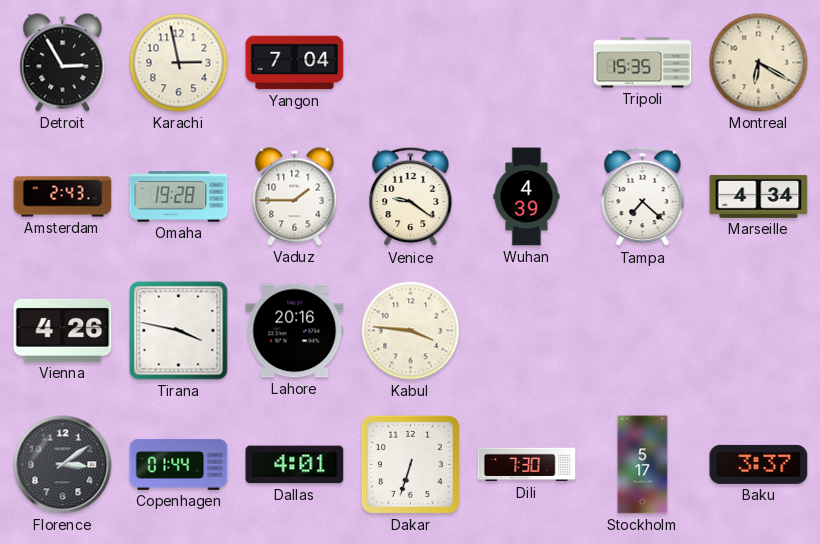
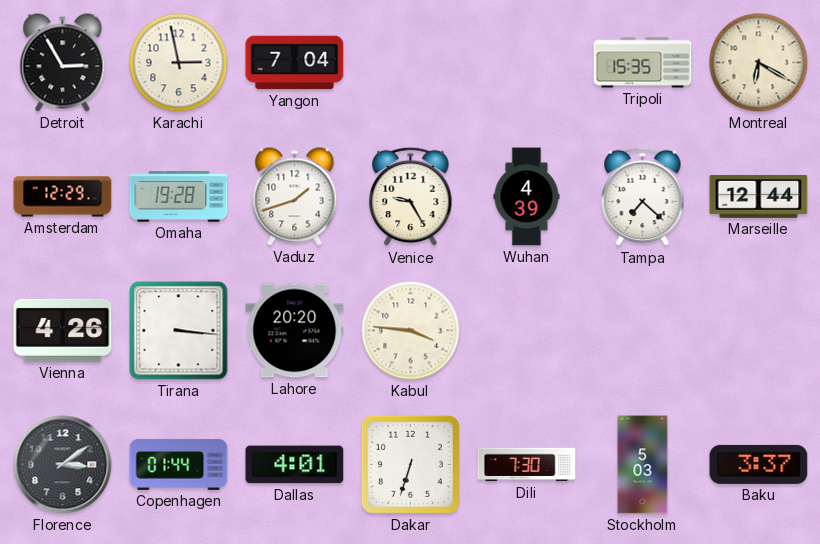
Amsterdam: 2:43 -> 12:29 (63, 197)
Vaduz: 1:45 -> 1:42 (295, 197)
Venice: 9:21 -> 9:25 (411, 197)
Marseille: 4:34 -> 12:44 (759, 196)
Tirana: 3:47 -> 3:16 (179, 331)
Lahore: 20:16 -> 20:20 (295, 331)
Stockholm: 5:17 -> 5:03 (643, 465)
